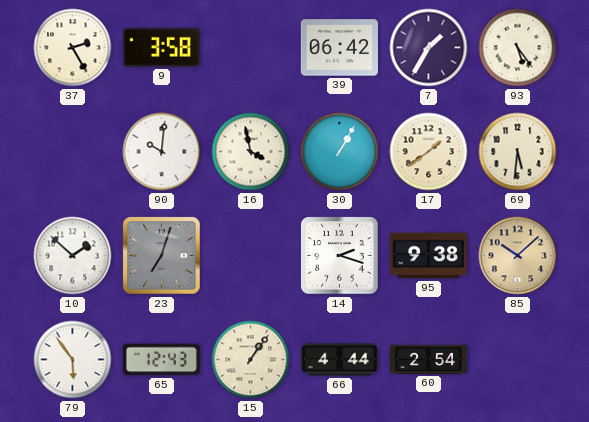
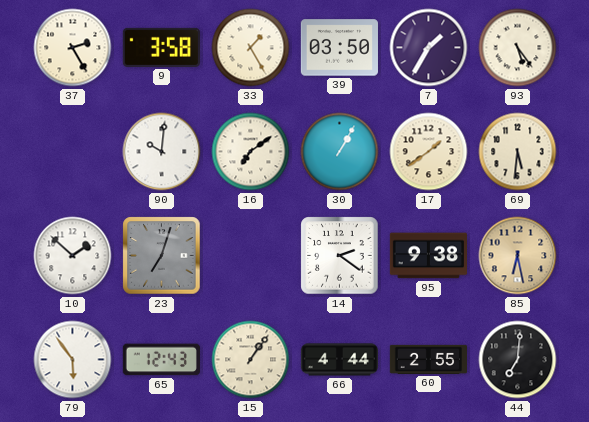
33: none -> 1:25 (251, 48)
39: 06:42 -> 03:50 (339, 48)
16: 3:58 -> 7:09 (251, 152)
14: 2:18 -> 2:21 (340, 256)
85: 10:08 -> 6:28 (518, 256)
60: 2:54 -> 2:55 (428, 359)
44: none -> 7:01 (518, 360)
